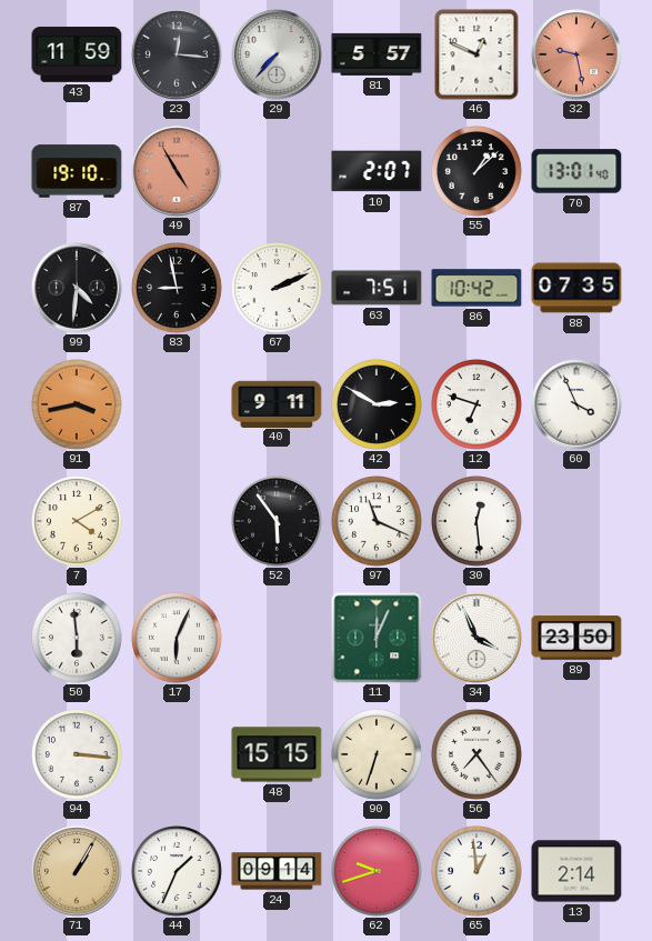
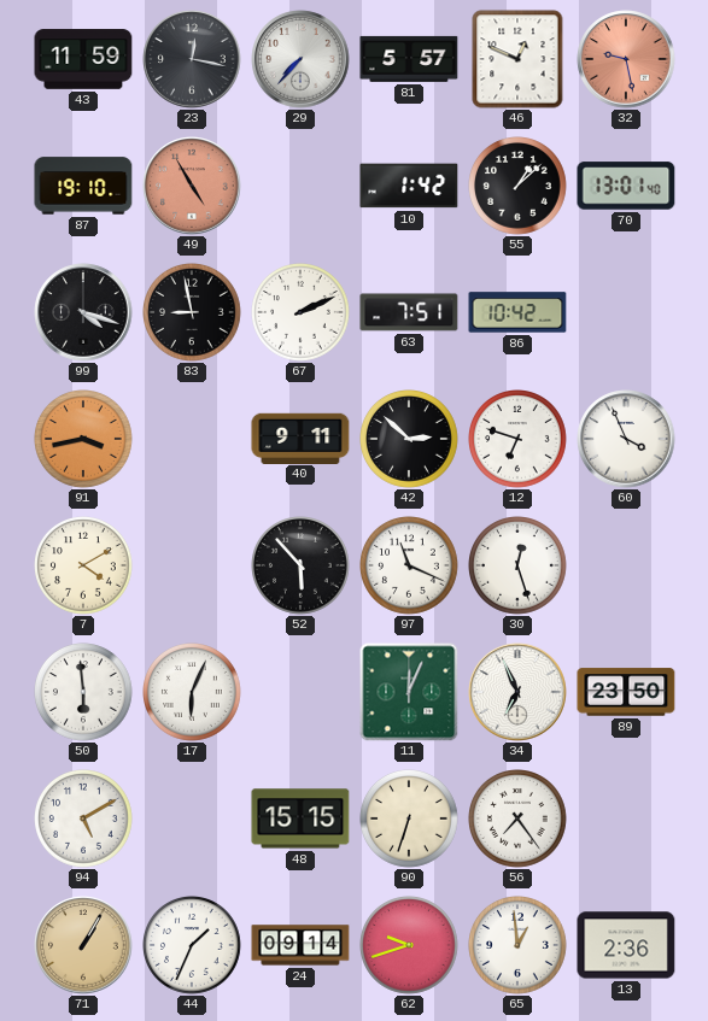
23: 12:16 -> 12:17 (192, 59)
10: 2:07 -> 1:42 (409, 186)
99: 4:31 -> 4:18 (83, 312)
88: 07:35 -> none (576, 288)
42: 2:50 -> 2:52 (410, 440)
52: 5:54 -> 5:53 (302, 567)
30: 12:29 -> 12:27 (519, 567)
34: 3:56 -> 6:56 (517, 692)
94: 3:16 -> 5:10 (84, 820)
13: 2:14 -> 2:36 (626, 945)
